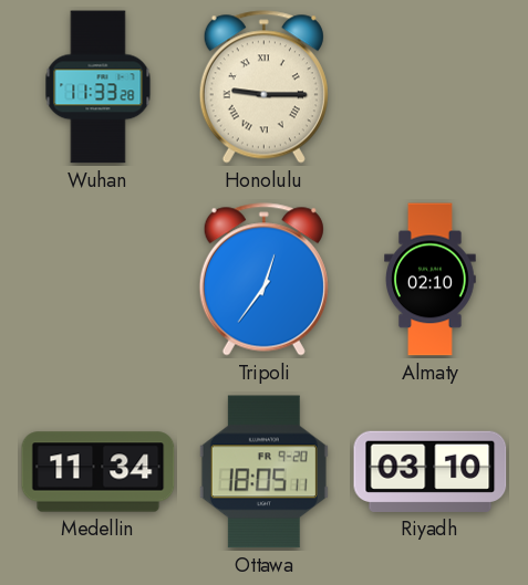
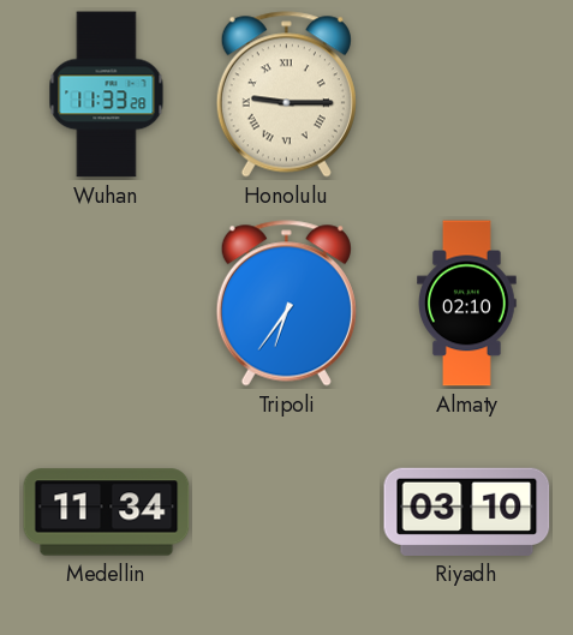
Tripoli: 12:36 -> 6:36 (286, 304)
Ottawa: 18:05 -> none (263, 472)
